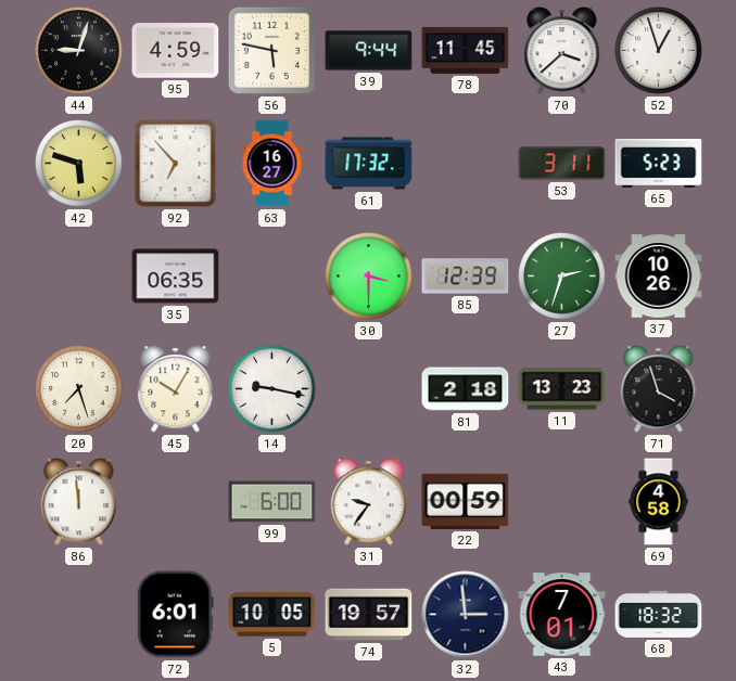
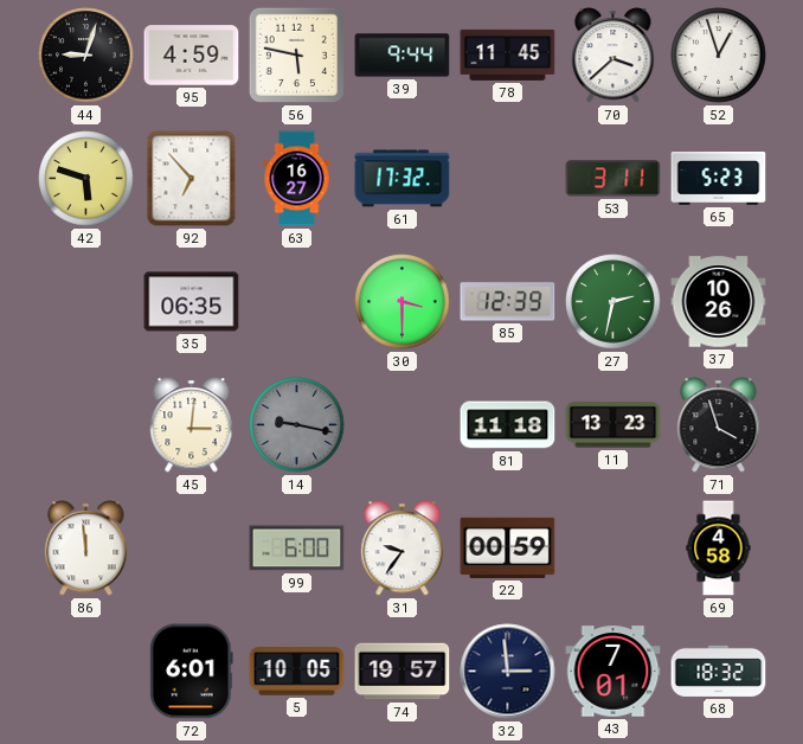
27: 2:33 -> 2:32 (614, 302)
20: 7:27 -> none (79, 389)
45: 10:05 -> 3:01 (192, 425)
14 dial: white -> grey (297, 425)
81: 2:18 -> 11:18 (508, 425)
